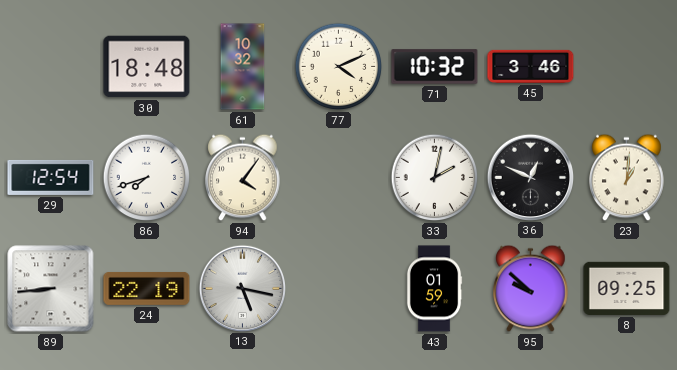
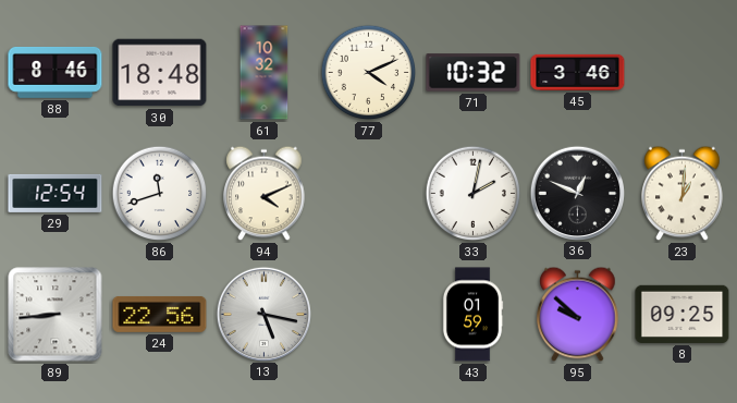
88: none -> 8:46 (56, 72)
86: 7:42 -> 11:42 (160, 194)
94: 4:06 -> 4:11 (265, 194)
24: 22:19 -> 22:56 (160, 314)
